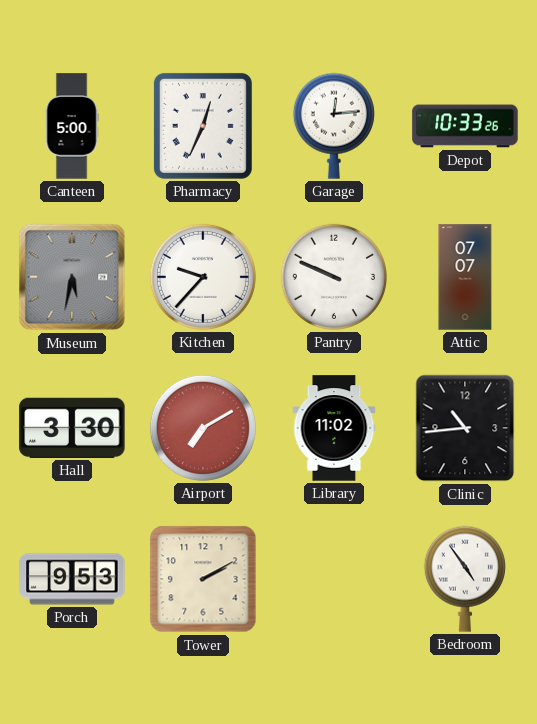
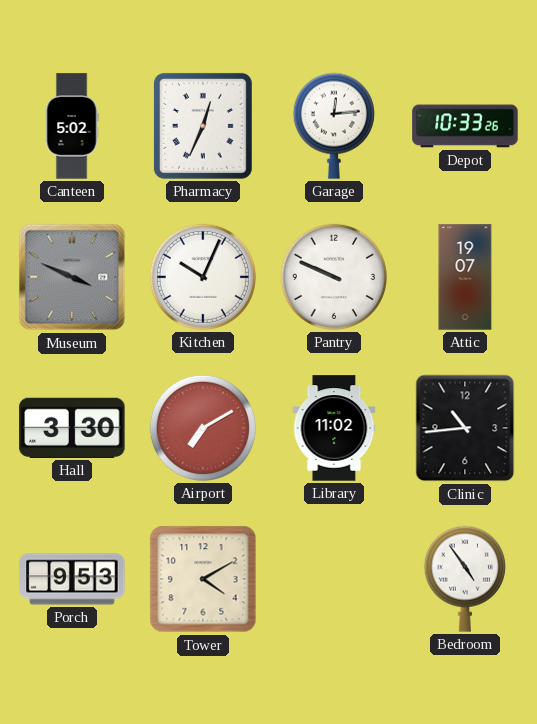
Canteen: 5:00 -> 5:02 (72, 126)
Museum: 5:32 -> 3:49 (72, 277)
Kitchen: 9:37 -> 10:04 (203, 277)
Attic: 07:07 -> 19:07 (465, 277)
Tower: 2:10 -> 4:10 (203, 579)
